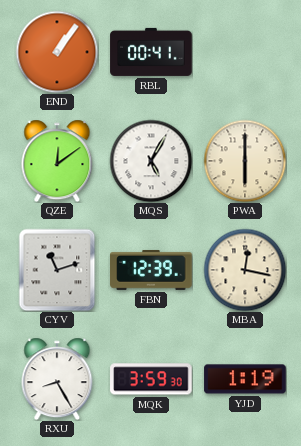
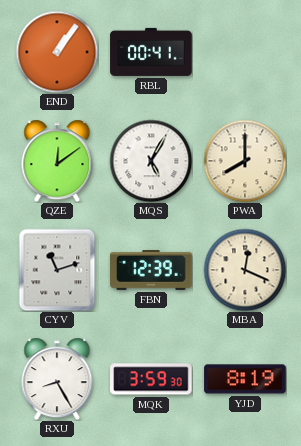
PWA: 6:00 -> 8:00 (245, 161)
MBA: 12:17 -> 12:19 (245, 270)
YJD: 1:19 -> 8:19 (245, 379)
